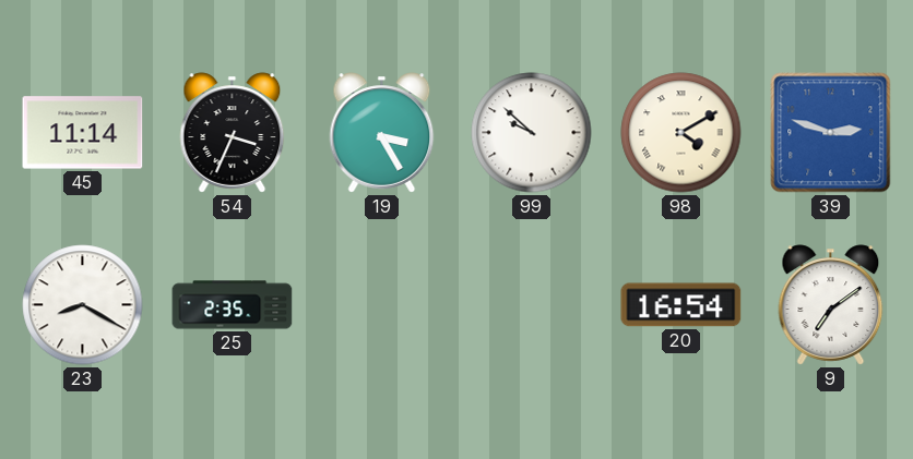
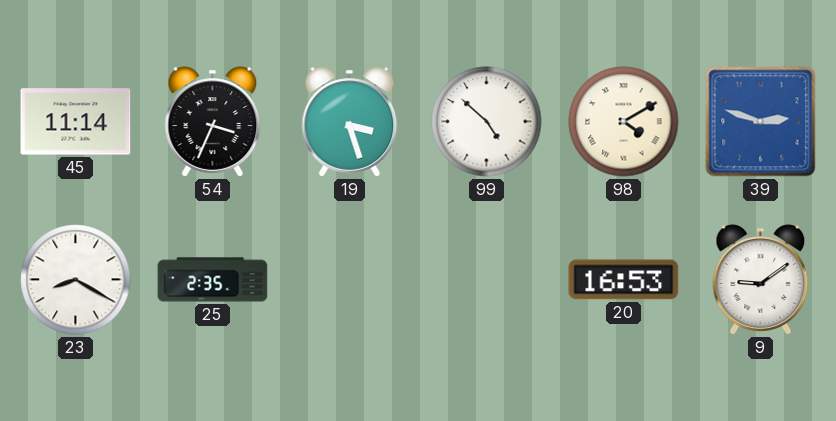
19: 3:25 -> 3:27 (350, 122)
99: 9:52 -> 4:52 (487, 122)
20: 16:54 -> 16:53 (624, 280)
9: 7:09 -> 9:09 (761, 280)
